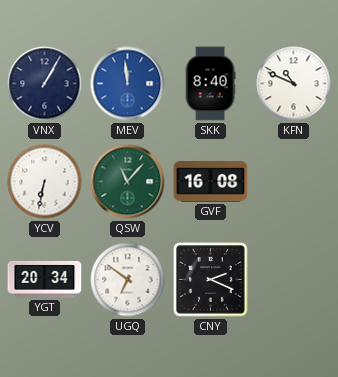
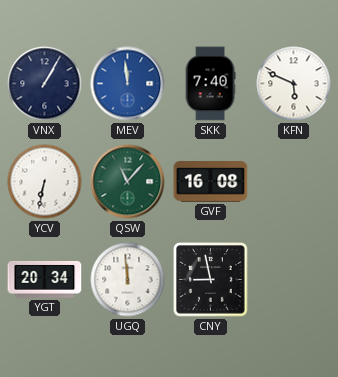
SKK: 8:40 -> 7:40 (210, 84)
KFN: 10:49 -> 5:49 (294, 84)
UGQ: 6:51 -> 11:59 (128, 280)
CNY: 2:19 -> 8:58 (211, 280)
